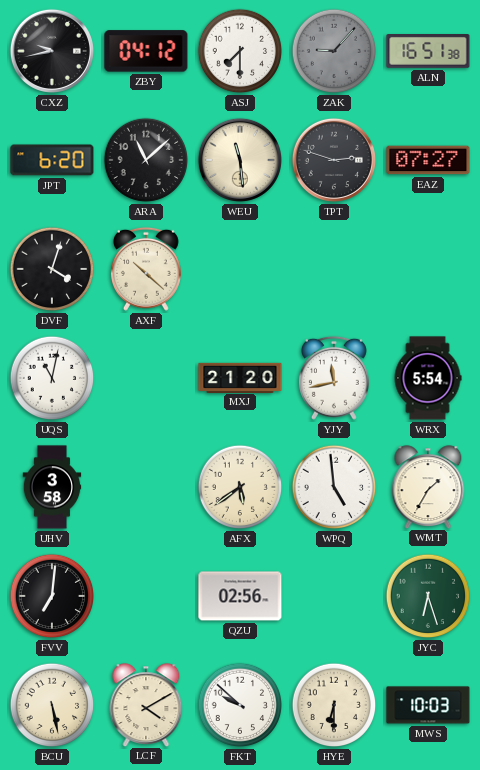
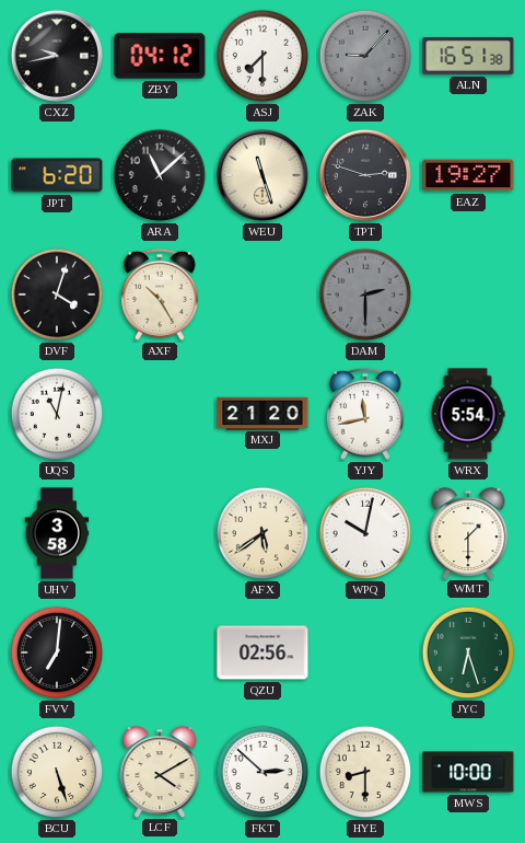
WEU: 11:29 -> 11:27 (262, 175)
EAZ: 07:27 -> 19:27 (468, 175)
AXF: 10:22 -> 10:25 (160, 295)
DAM: none -> 2:30 (365, 295)
WPQ: 4:59 -> 10:02 (365, 533)
WMT: 1:35 -> 1:30 (468, 533)
BCU: 5:28 -> 5:27 (57, 772)
FKT: 9:52 -> 2:52 (262, 772)
HYE: 6:30 -> 8:30 (365, 772)
MWS: 10:03 -> 10:00 (468, 772)
